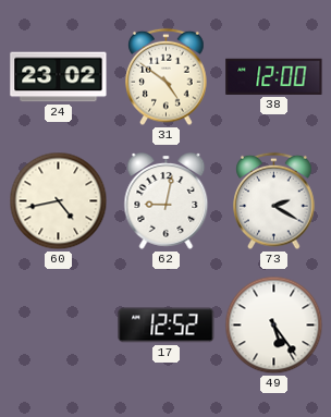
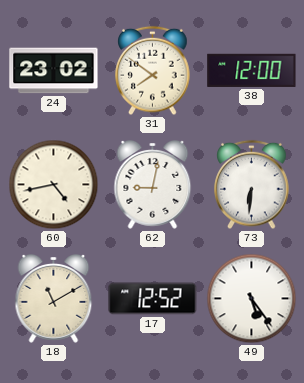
31: 4:51 -> 7:51 (153, 71)
73: 2:20 -> 6:31 (252, 185)
18: none -> 11:10 (54, 299)
